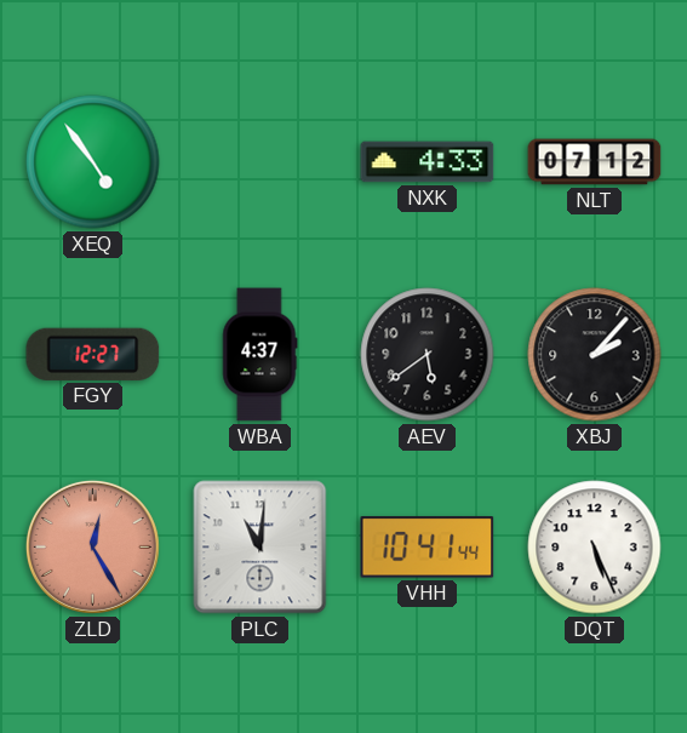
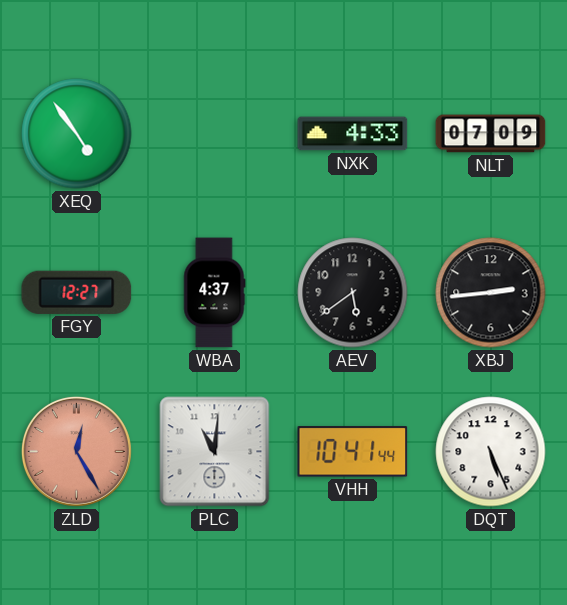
NLT: 07:12 -> 07:09 (491, 134)
XBJ: 2:07 -> 2:44 (491, 293)
